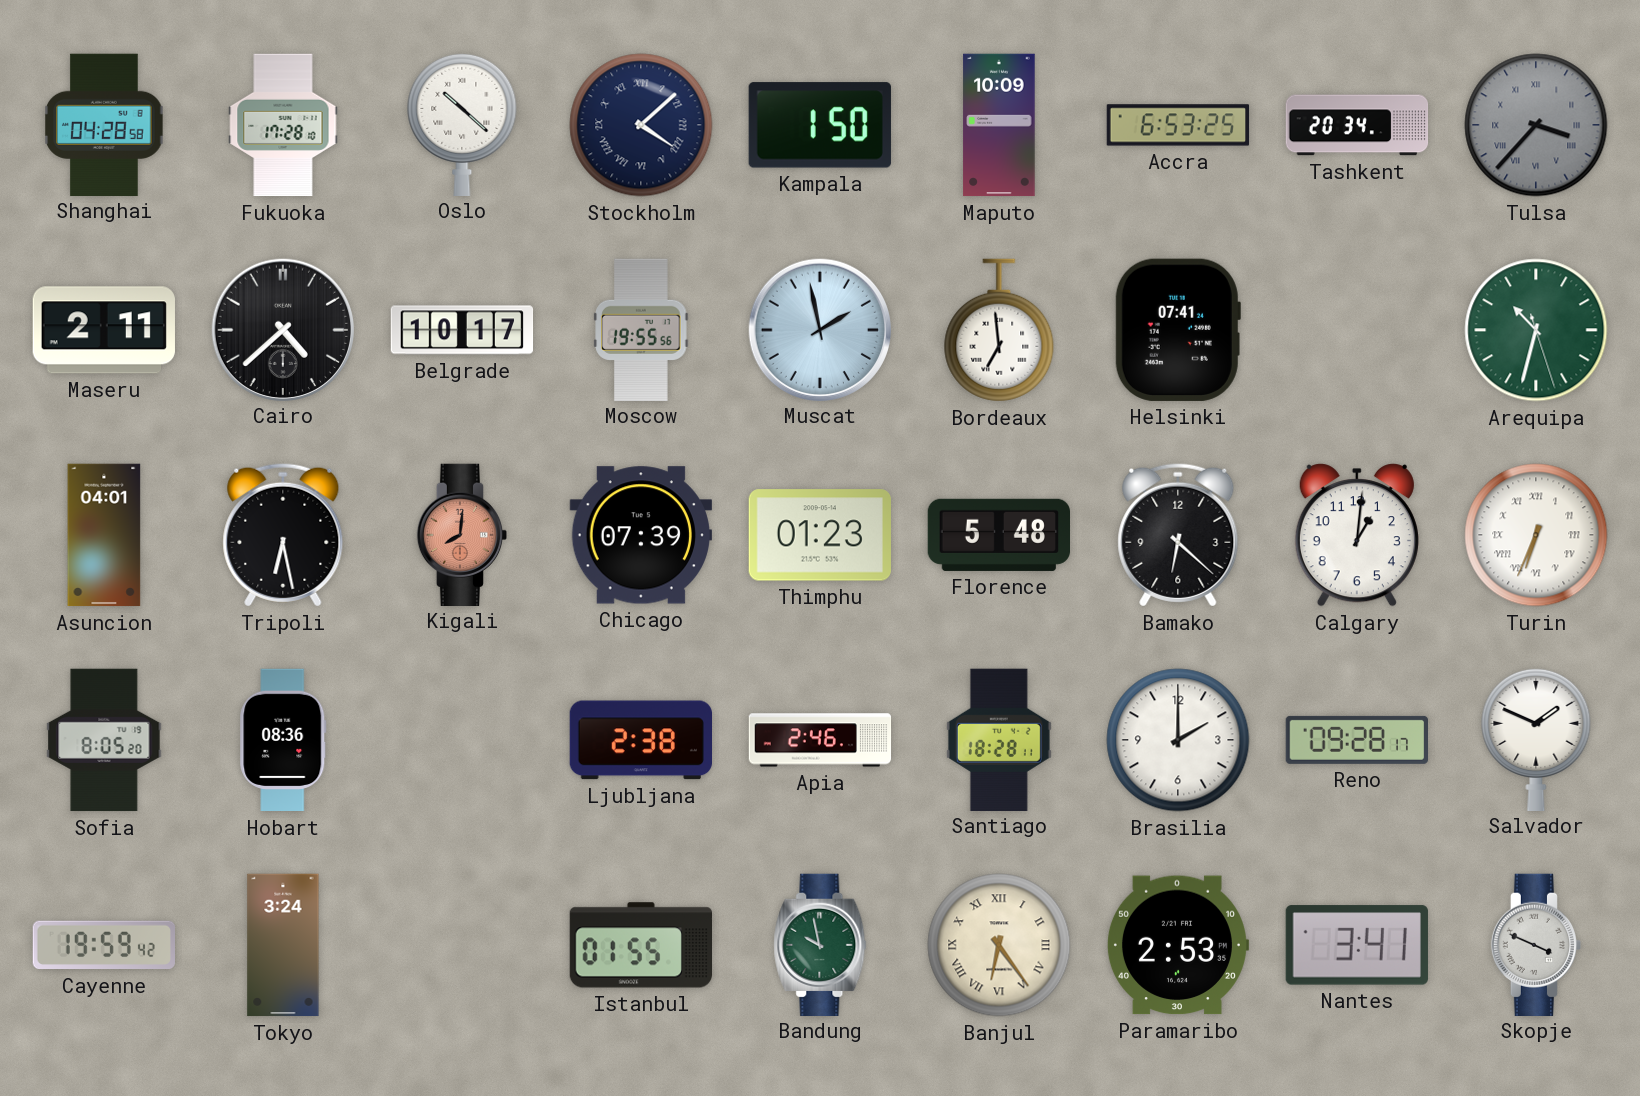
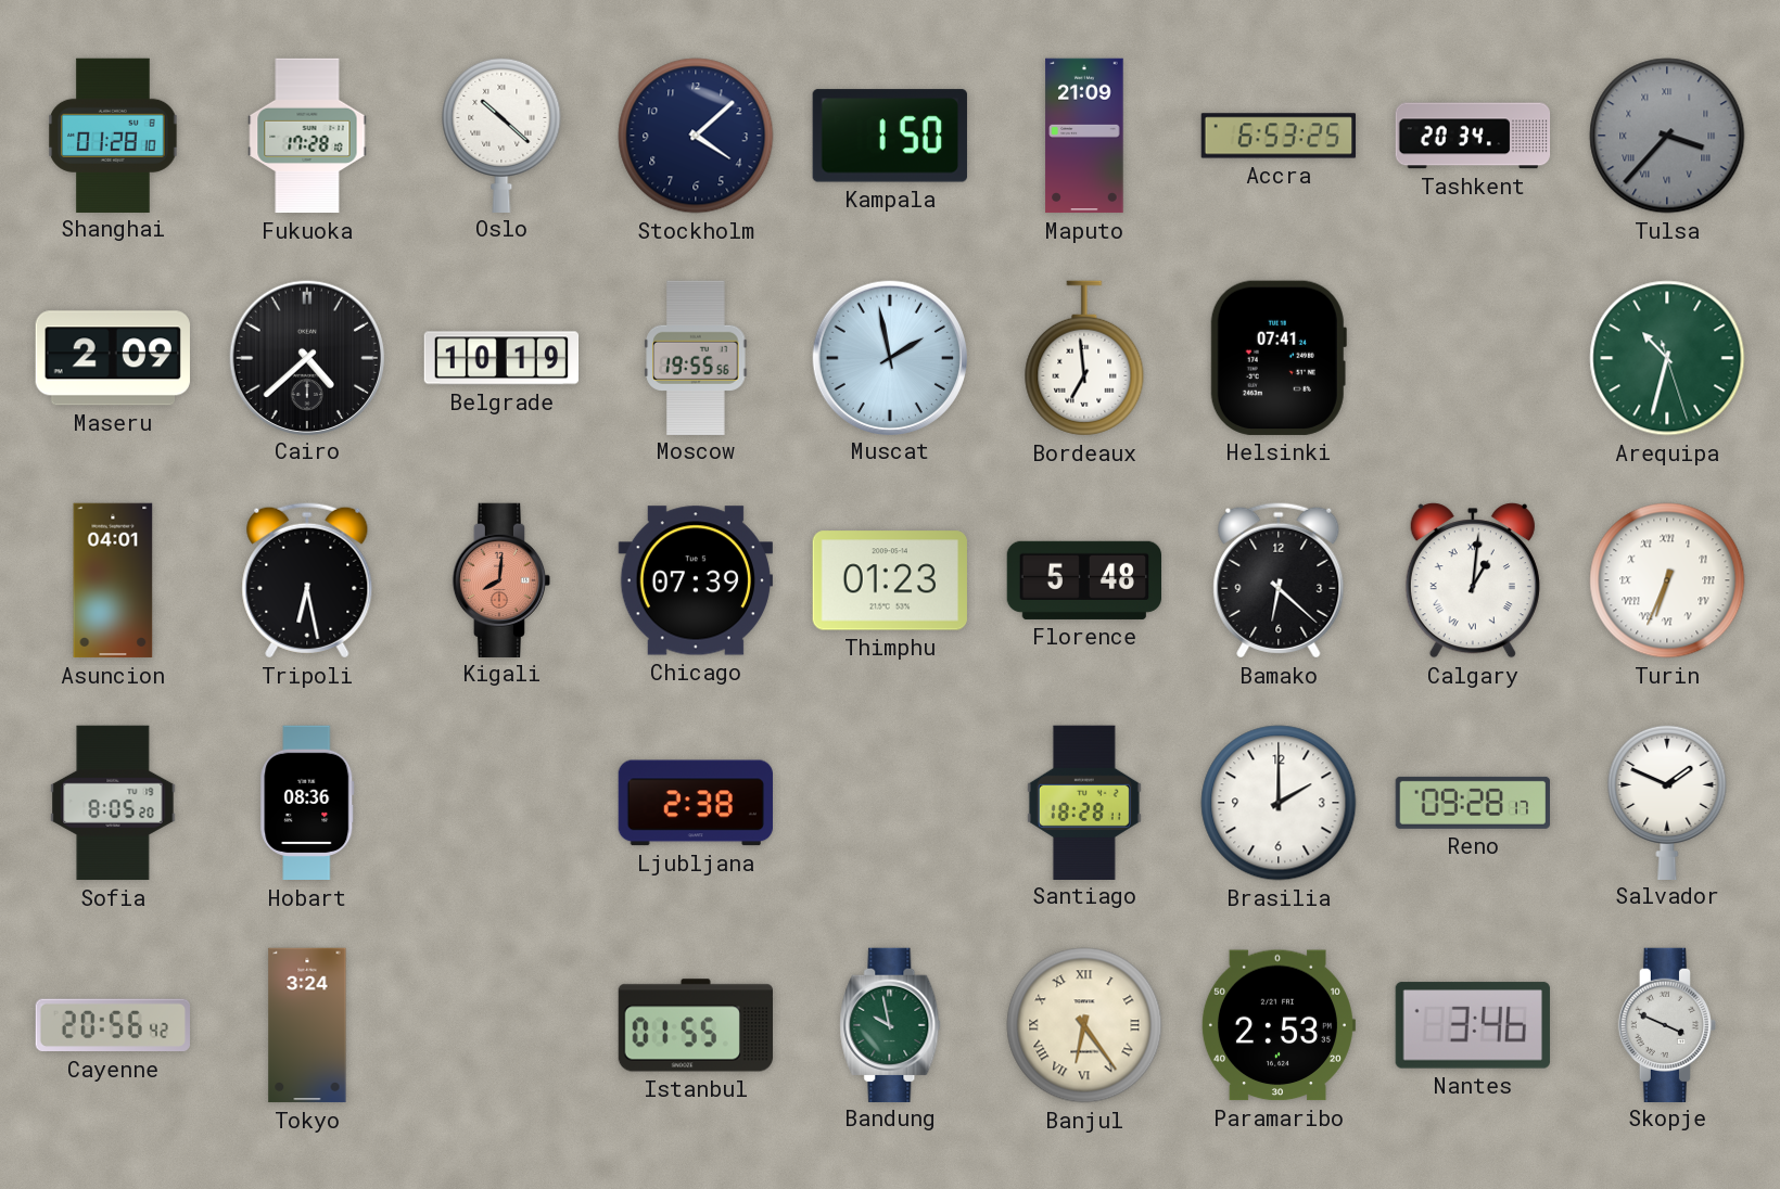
Shanghai: 04:28 -> 01:28 (113, 135)
Stockholm numerals: Roman -> Arabic (696, 136)
Maputo: 10:09 -> 21:09 (1084, 136)
Maseru: 2:11 -> 2:09 (113, 358)
Belgrade: 10:17 -> 10:19 (501, 358)
Calgary numerals: Arabic -> Roman (1473, 580)
Apia: 2:46 -> none (820, 740)
Cayenne: 19:59 -> 20:56 (112, 1025)
Nantes: 3:41 -> 3:46 (1473, 1025)
